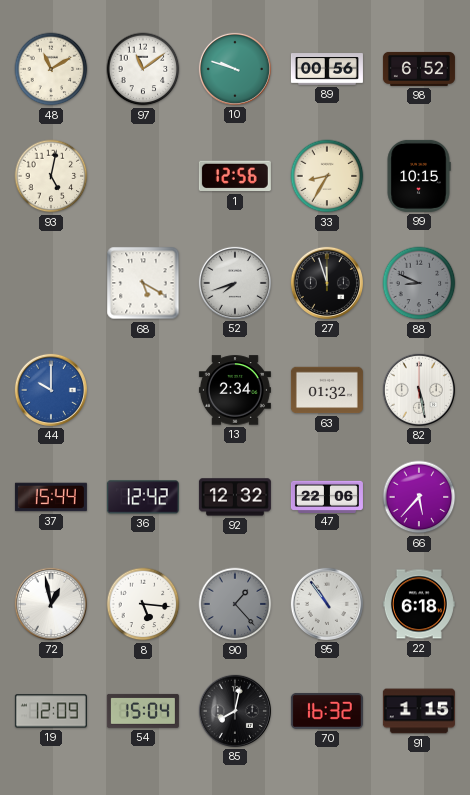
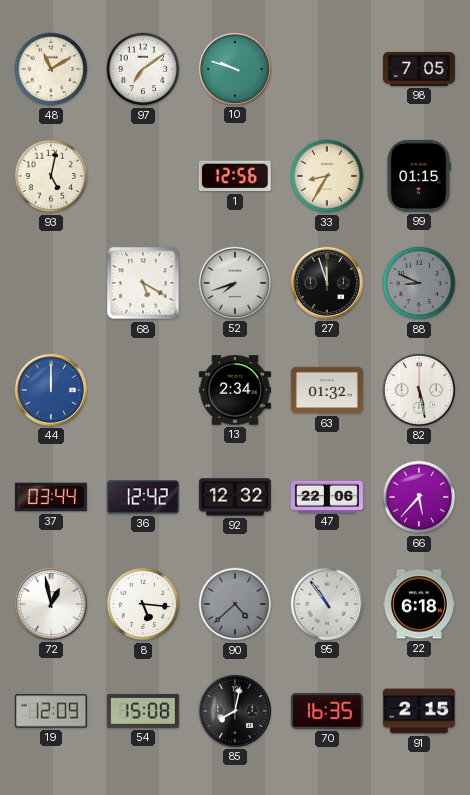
97: 11:09 -> 7:09 (143, 69)
89: 00:56 -> none (327, 69)
98: 6:52 -> 7:05 (419, 69)
99: 10:15 -> 01:15 (419, 176)
44: 10:00 -> 12:00 (51, 390)
37: 15:44 -> 03:44 (51, 497)
90: 1:23 -> 4:38 (235, 604)
54: 15:04 -> 15:08 (143, 711)
70: 16:32 -> 16:35 (327, 711)
91: 1:15 -> 2:15 (419, 711)
